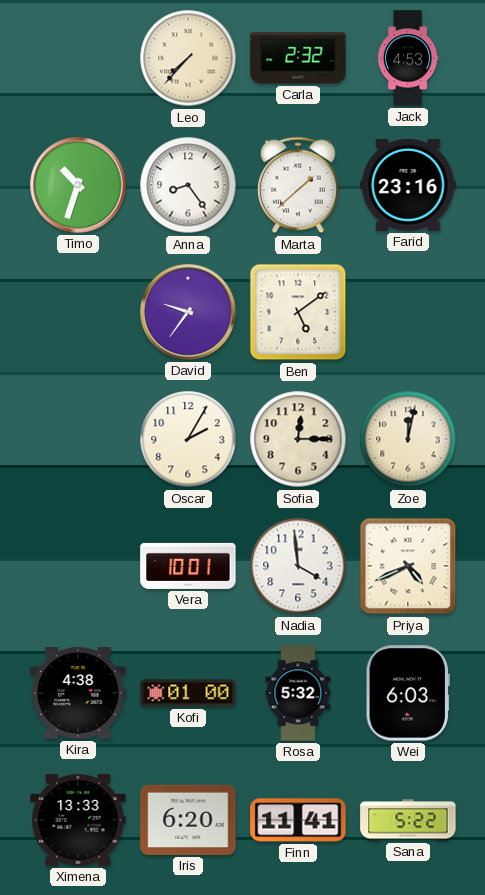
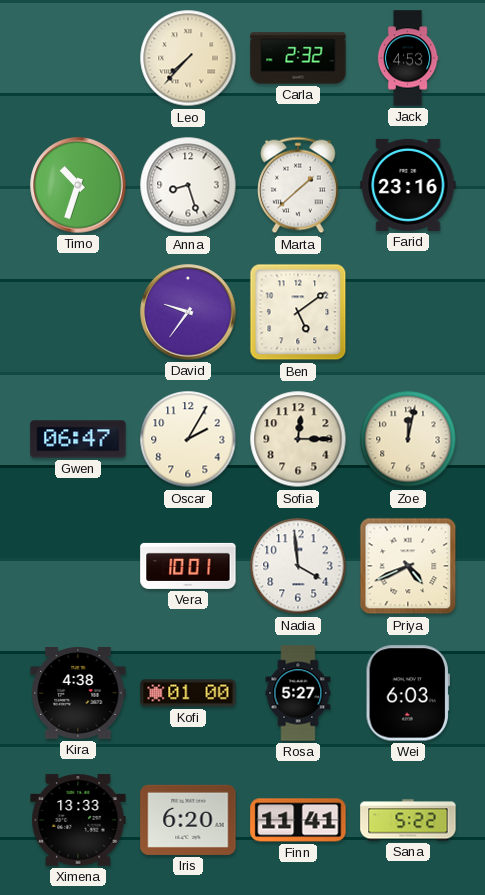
Anna: 8:24 -> 8:27 (188, 185)
Gwen: none -> 06:47 (78, 439)
Rosa: 5:32 -> 5:27 (298, 693)
